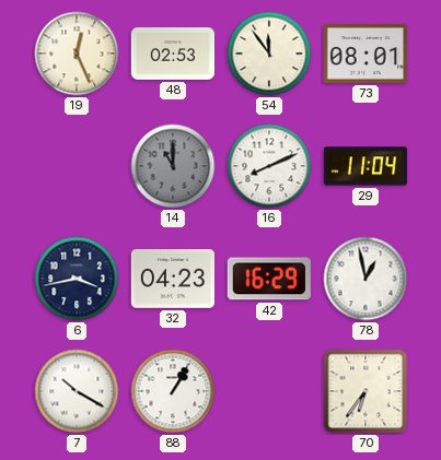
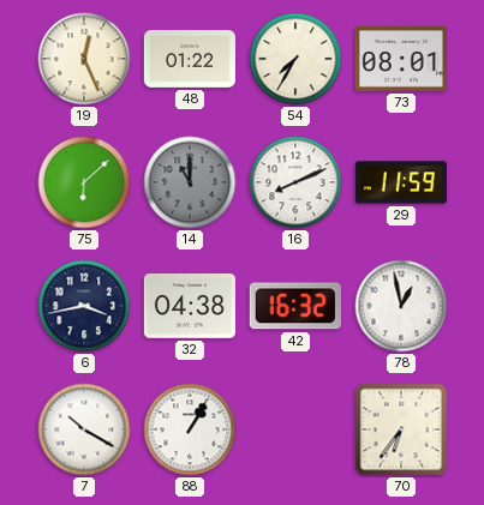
48: 02:53 -> 01:22 (190, 60)
54: 11:54 -> 7:35 (295, 59)
75: none -> 6:08 (84, 182)
29: 11:04 -> 11:59 (401, 182)
32: 04:23 -> 04:38 (190, 307)
42: 16:29 -> 16:32 (295, 306)
